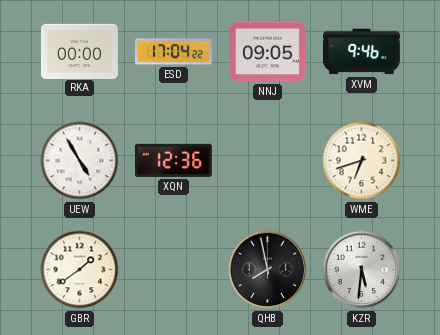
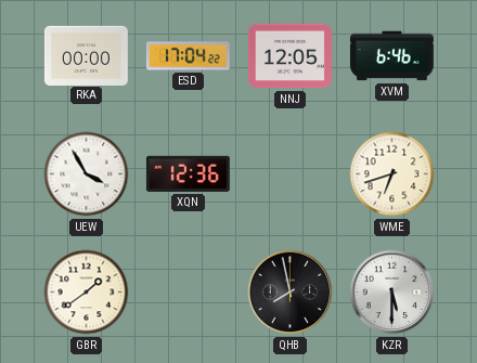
NNJ: 09:05 -> 12:05 (289, 56)
XVM: 9:46 -> 6:46 (391, 56)
UEW: 4:55 -> 3:55 (87, 174)
KZR: 5:31 -> 5:30 (392, 293)
